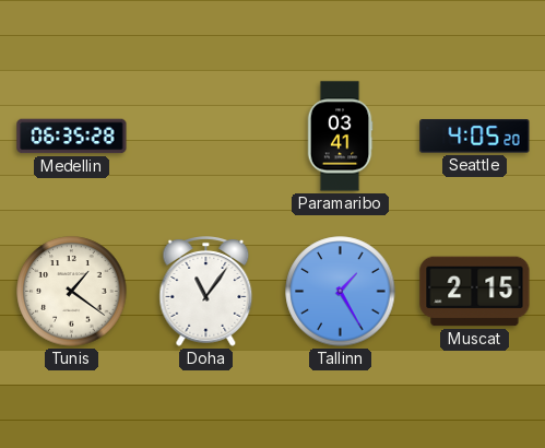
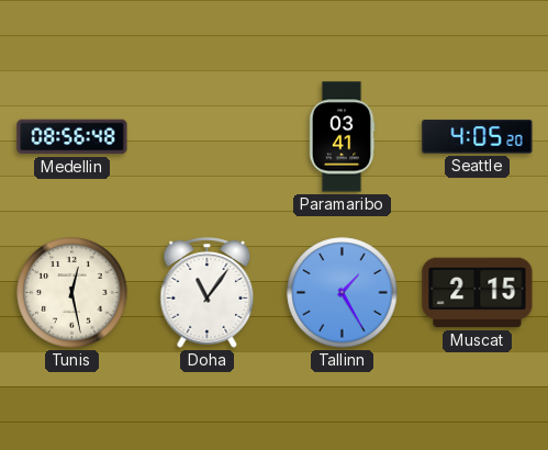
Medellin: 06:35 -> 08:56 (72, 137)
Tunis: 1:21 -> 12:28 (72, 293)
